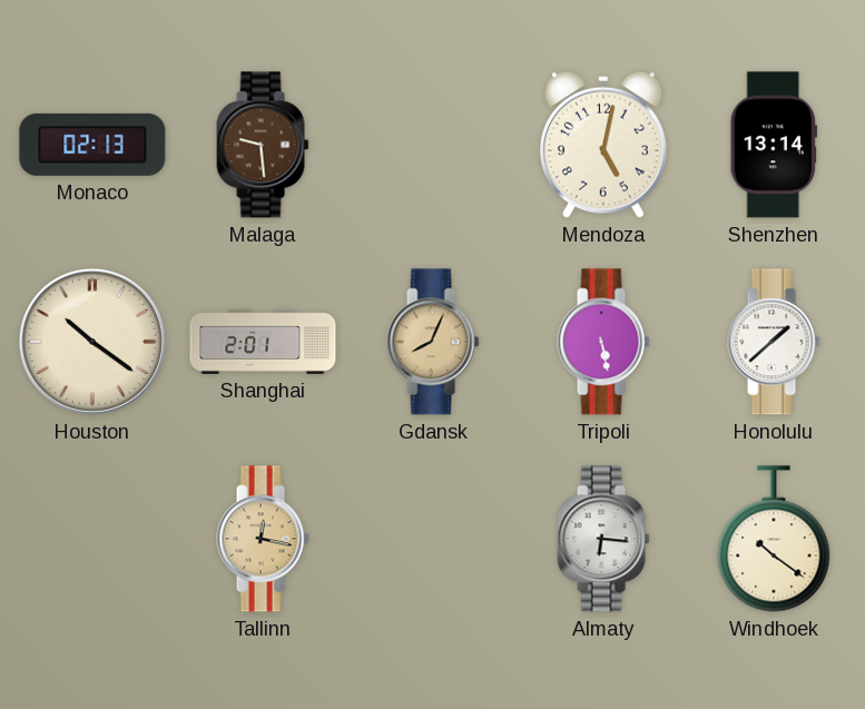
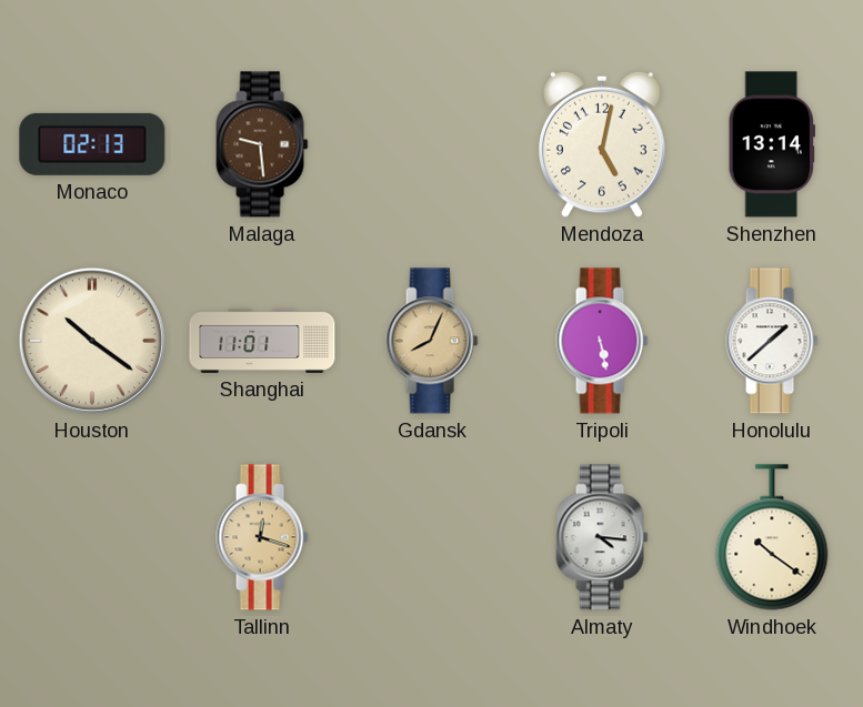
Shanghai: 2:01 -> 11:01 (262, 341)
Tallinn: 12:17 -> 12:18 (262, 537)
Almaty: 6:16 -> 4:16 (602, 537)
